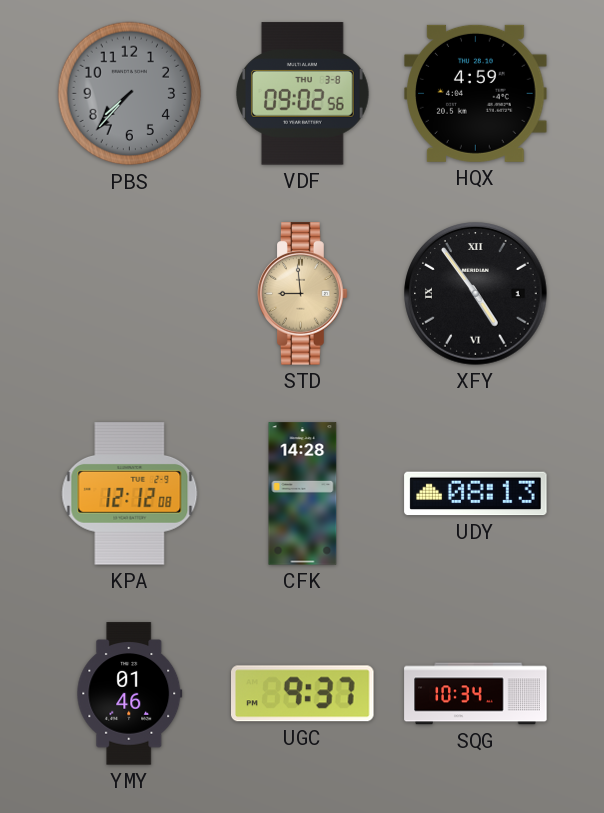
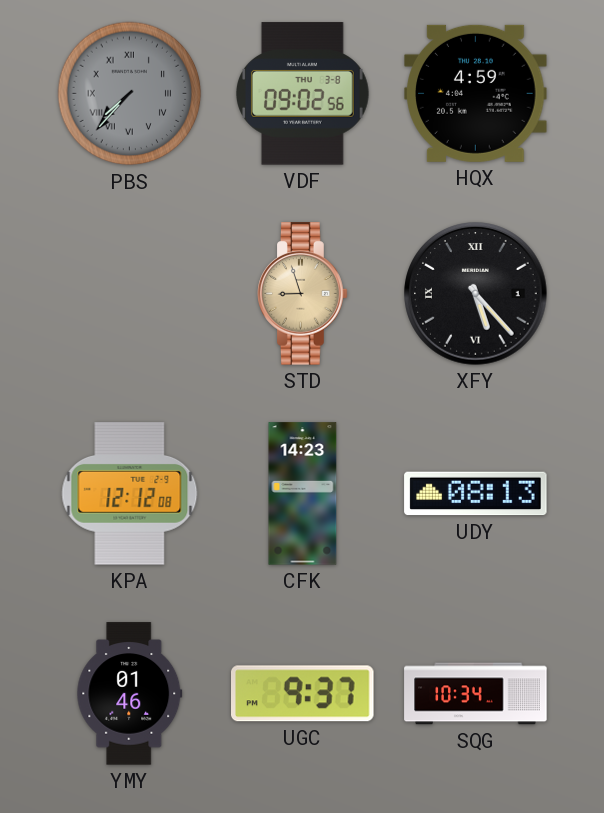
PBS numerals: Arabic -> Roman (130, 94)
STD: 8:59 -> 8:57 (303, 294)
XFY: 4:54 -> 5:23 (476, 294)
CFK: 14:28 -> 14:23 (303, 494)
